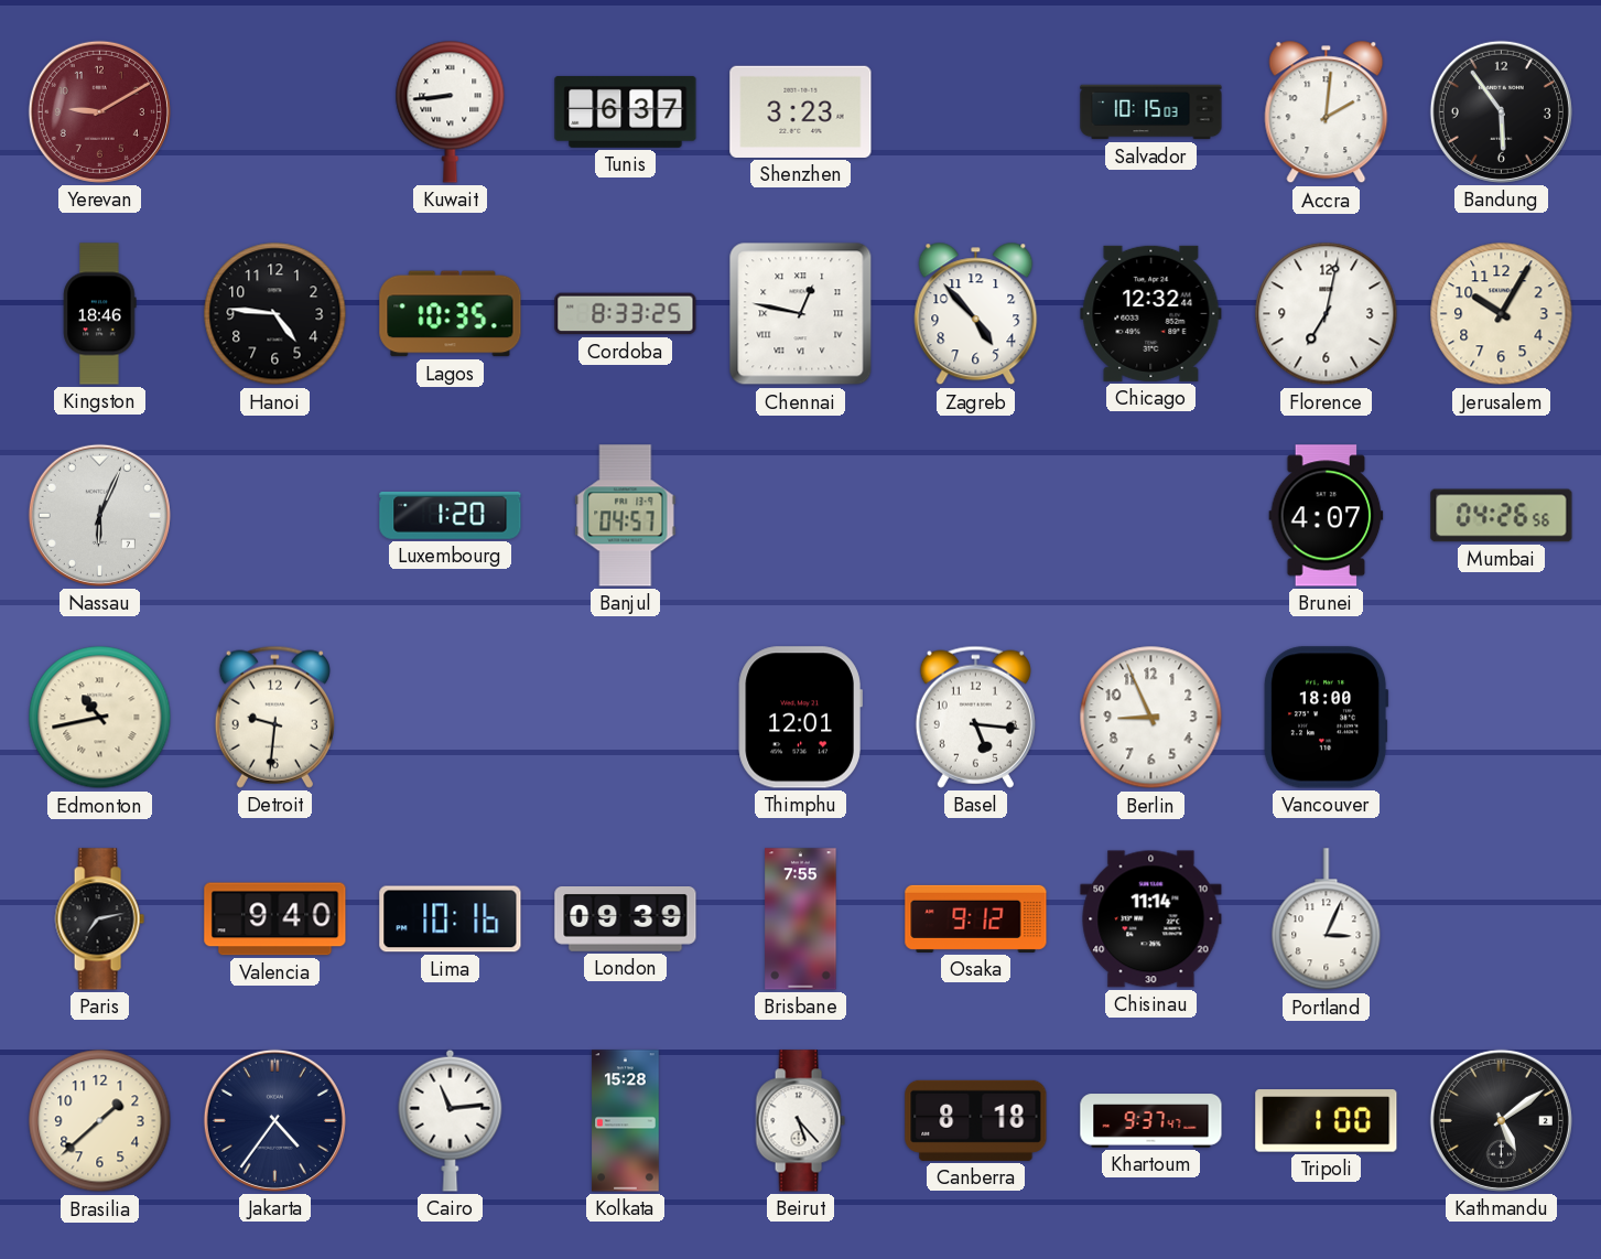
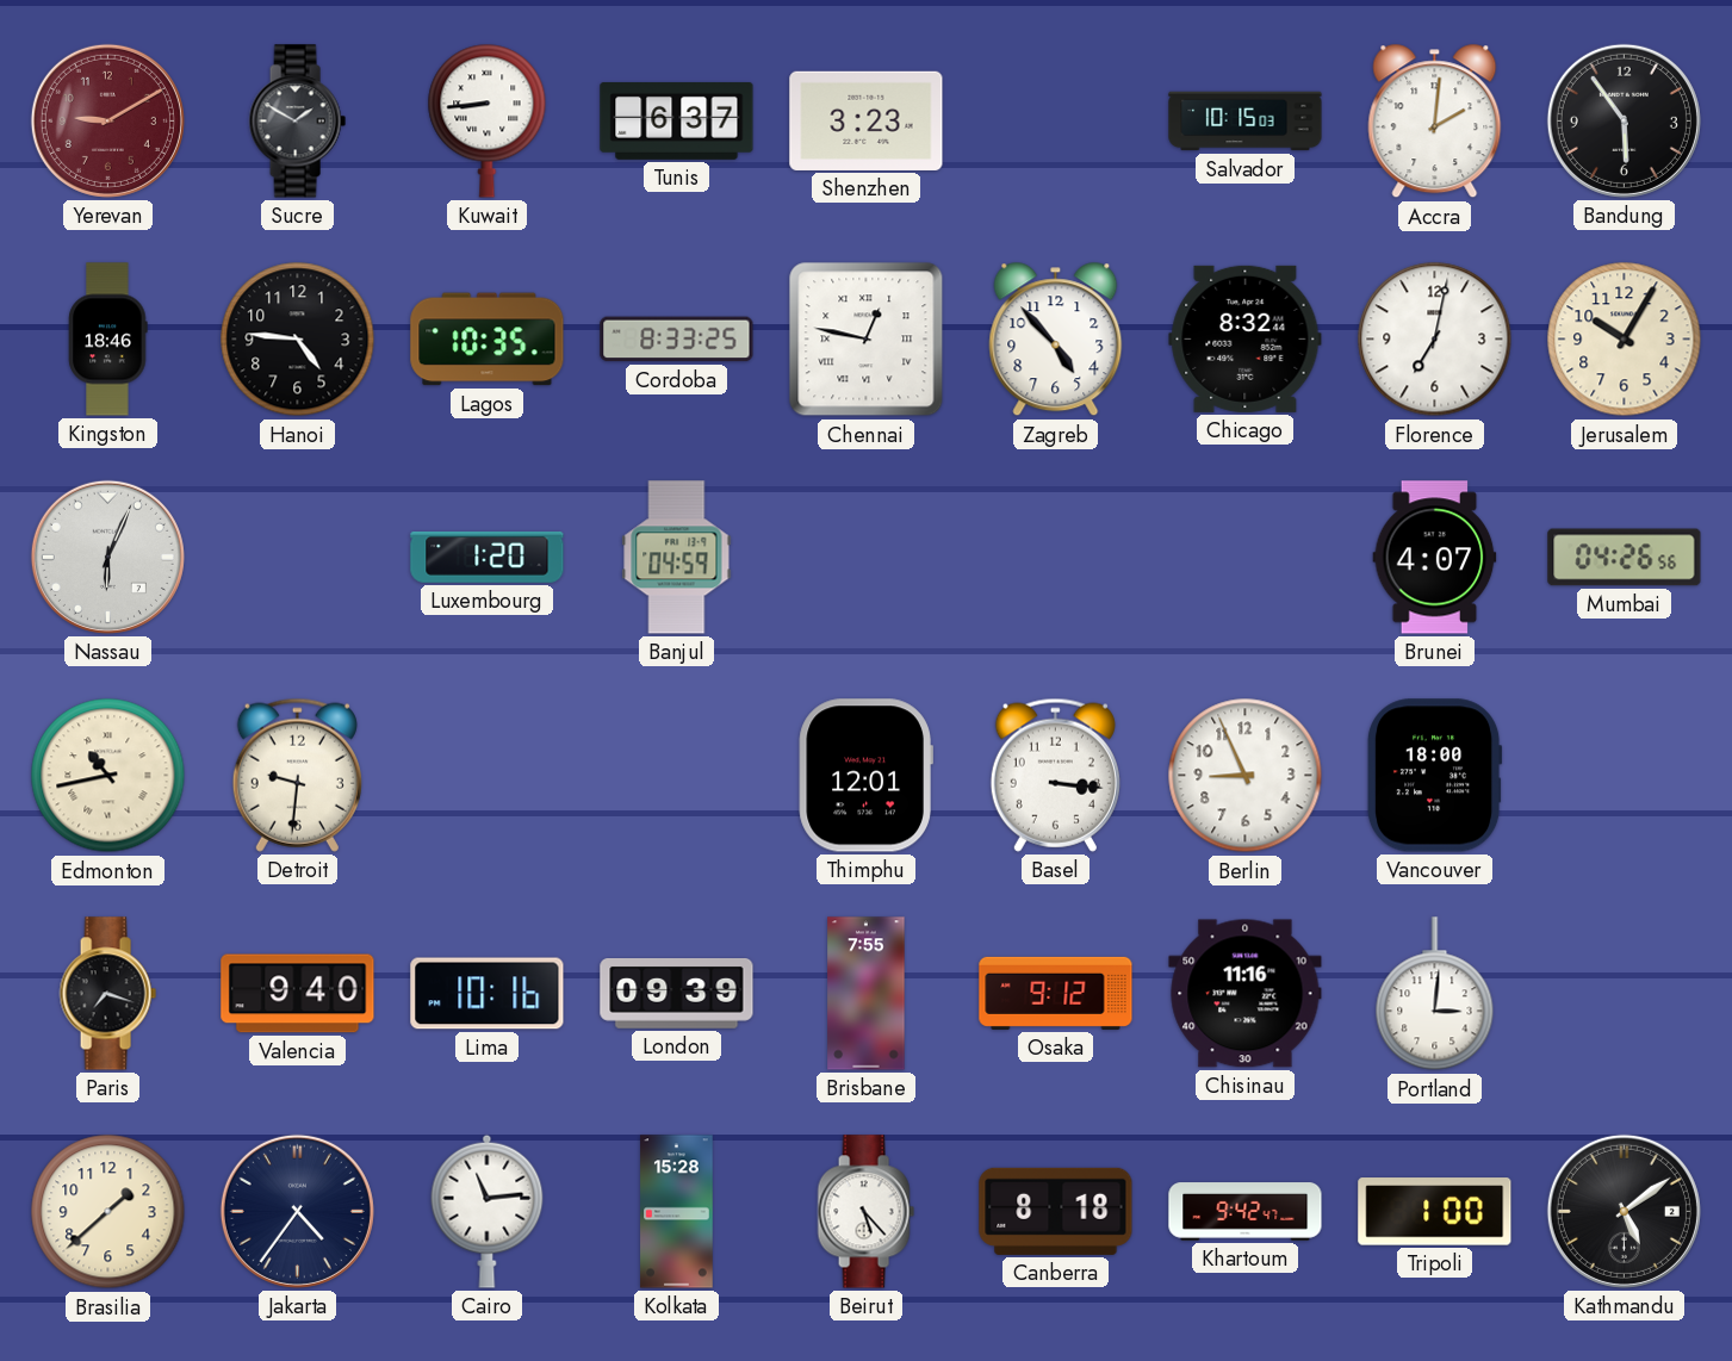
Sucre: none -> 1:50 (297, 122)
Chicago: 12:32 -> 8:32 (1246, 338)
Banjul: 04:57 -> 04:59 (677, 558)
Basel: 5:16 -> 3:16 (1055, 775)
Paris: 7:13 -> 7:18 (107, 994)
Chisinau: 11:14 -> 11:16 (1246, 994)
Portland: 3:04 -> 3:01 (1435, 994)
Khartoum: 9:37 -> 9:42 (1246, 1212)
